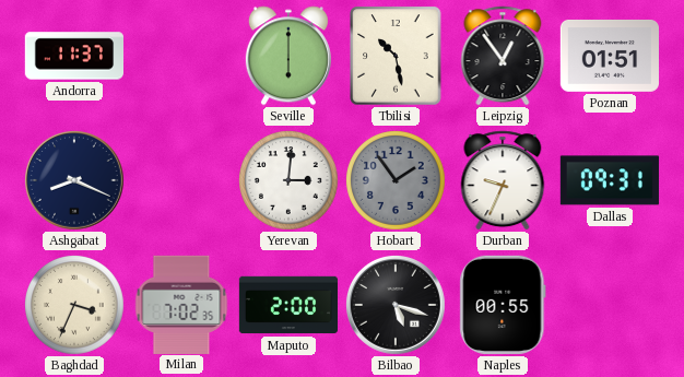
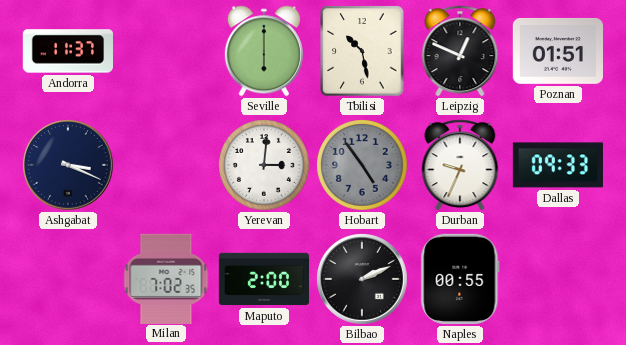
Leipzig: 12:54 -> 12:49 (460, 51)
Ashgabat: 8:19 -> 3:19 (69, 166)
Hobart: 1:54 -> 4:54 (363, 166)
Dallas: 09:31 -> 09:33 (558, 165)
Baghdad: 3:34 -> none (75, 306)
Bilbao: 5:18 -> 2:11 (363, 280)
